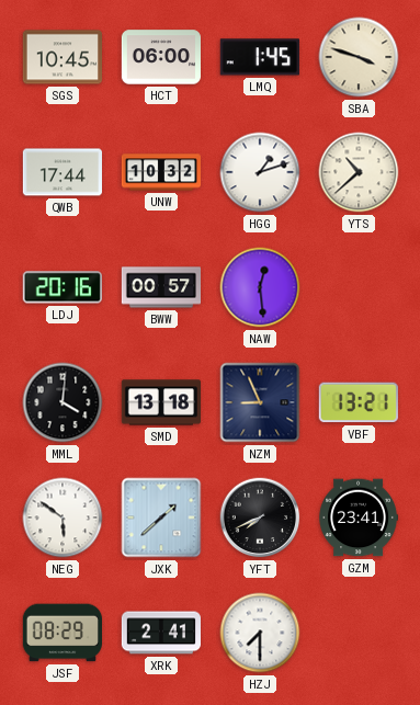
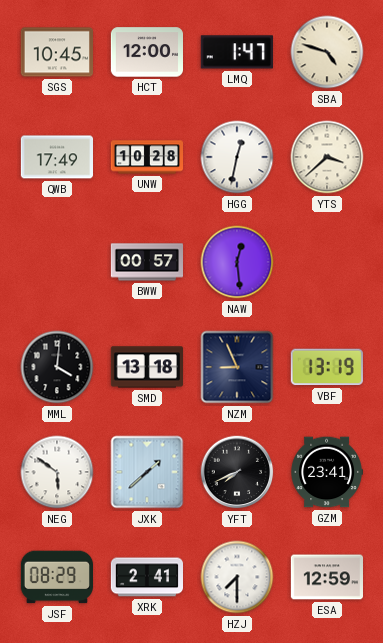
HCT: 06:00 -> 12:00 (146, 52)
LMQ: 1:45 -> 1:47 (237, 52)
SBA: 3:48 -> 4:48 (327, 52)
QWB: 17:44 -> 17:49 (56, 157)
UNW: 10:32 -> 10:28 (147, 157)
HGG: 1:12 -> 12:32 (237, 157)
YTS: 10:38 -> 3:38 (327, 157)
LDJ: 20:16 -> none (63, 287)
VBF: 13:21 -> 13:19 (327, 367)
ESA: none -> 12:59 (326, 577)
